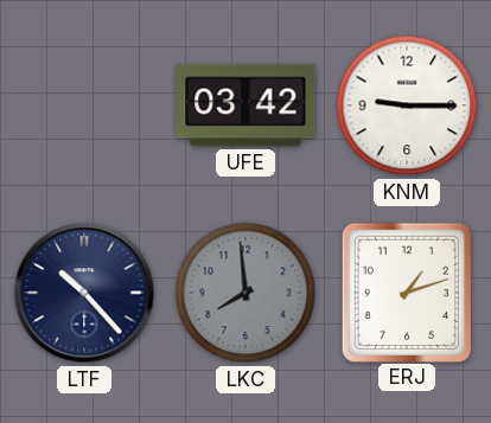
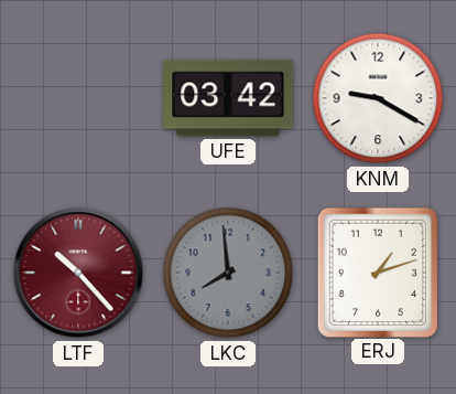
KNM: 9:15 -> 9:20 (378, 98)
LTF dial: navy -> burgundy (78, 273)
